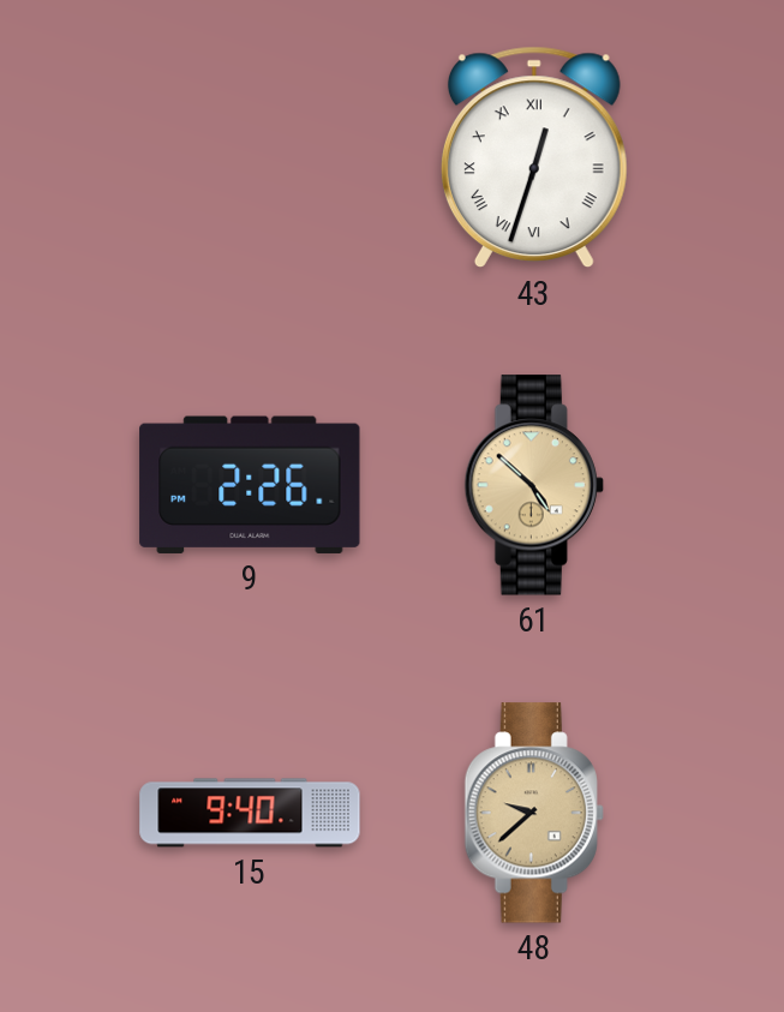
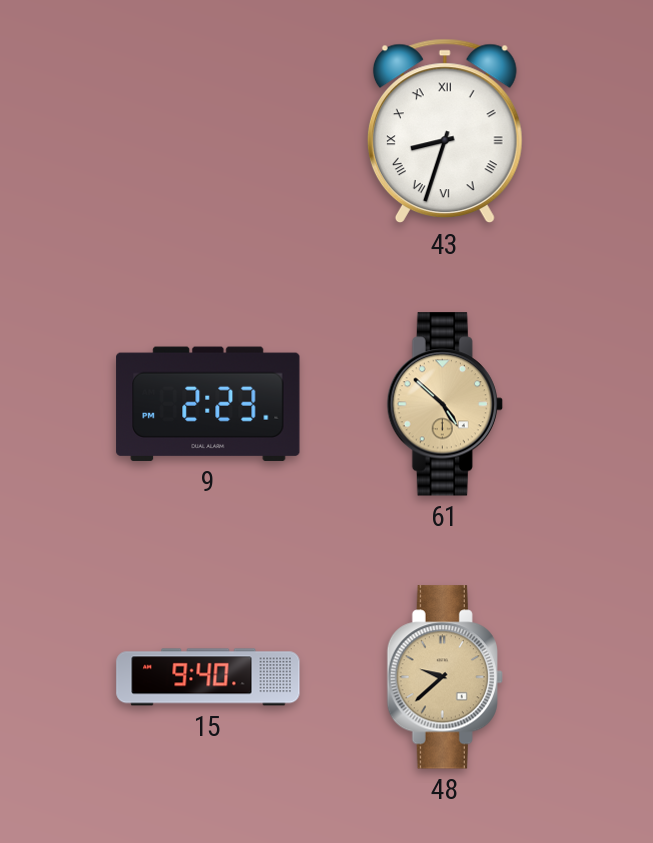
43: 12:33 -> 8:33 (445, 131)
9: 2:26 -> 2:23 (208, 404)
